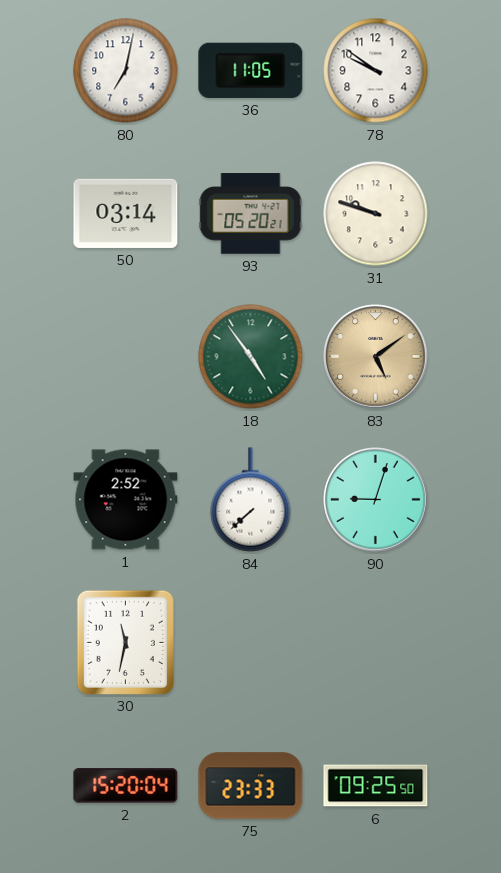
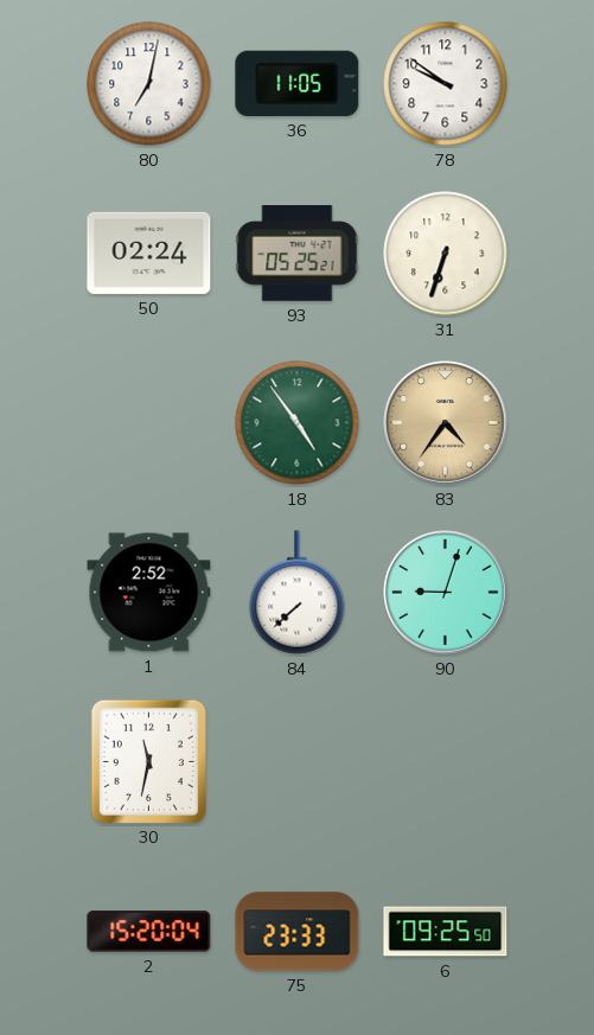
50: 03:14 -> 02:24 (149, 253)
93: 05:20 -> 05:25 (298, 254)
31: 9:48 -> 6:33 (446, 254)
83: 5:09 -> 4:36 (446, 423)
